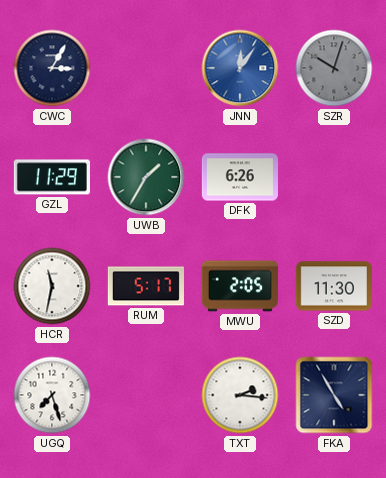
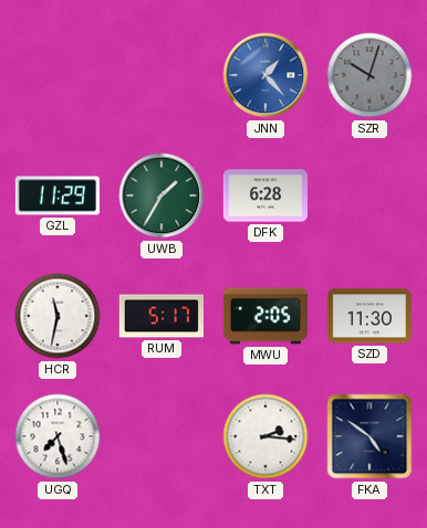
CWC: 3:05 -> none (52, 68)
JNN: 12:06 -> 1:23 (265, 75)
DFK: 6:26 -> 6:28 (265, 196)
FKA: 4:55 -> 4:51 (369, 436)
